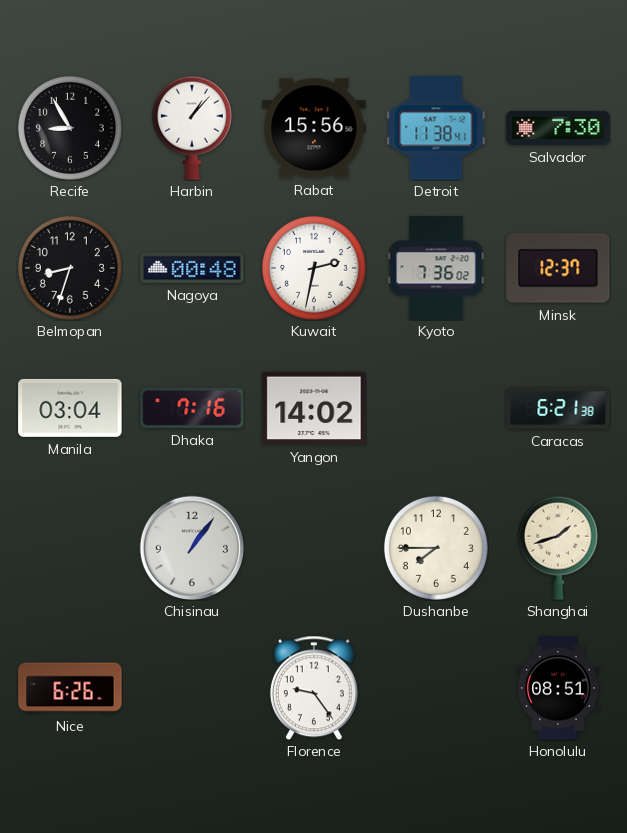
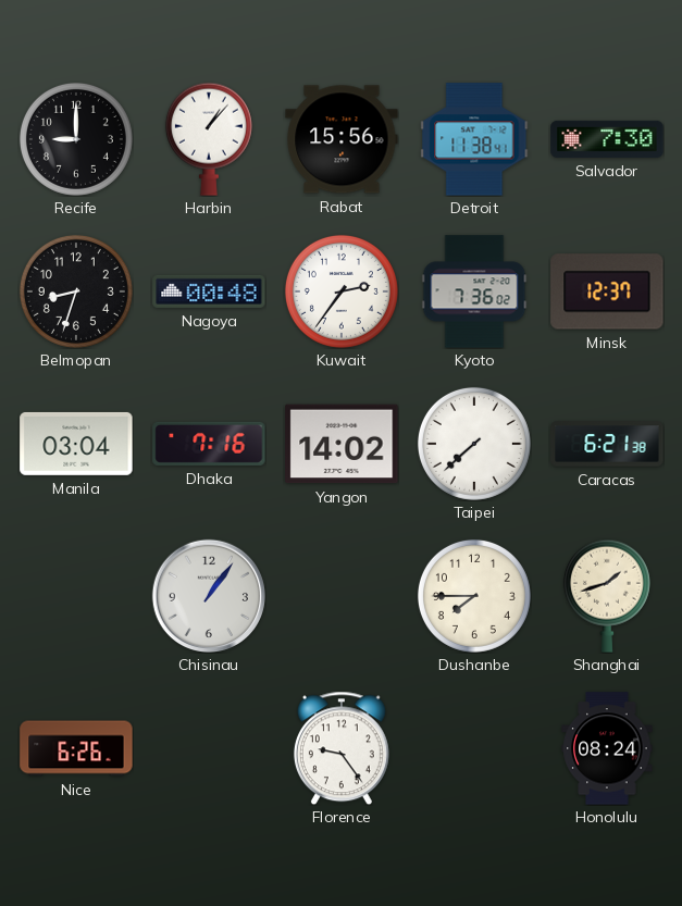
Recife: 8:55 -> 9:00 (76, 139)
Kuwait: 2:32 -> 2:36 (342, 291)
Taipei: none -> 7:38 (474, 444)
Honolulu: 08:51 -> 08:24 (607, 748)
